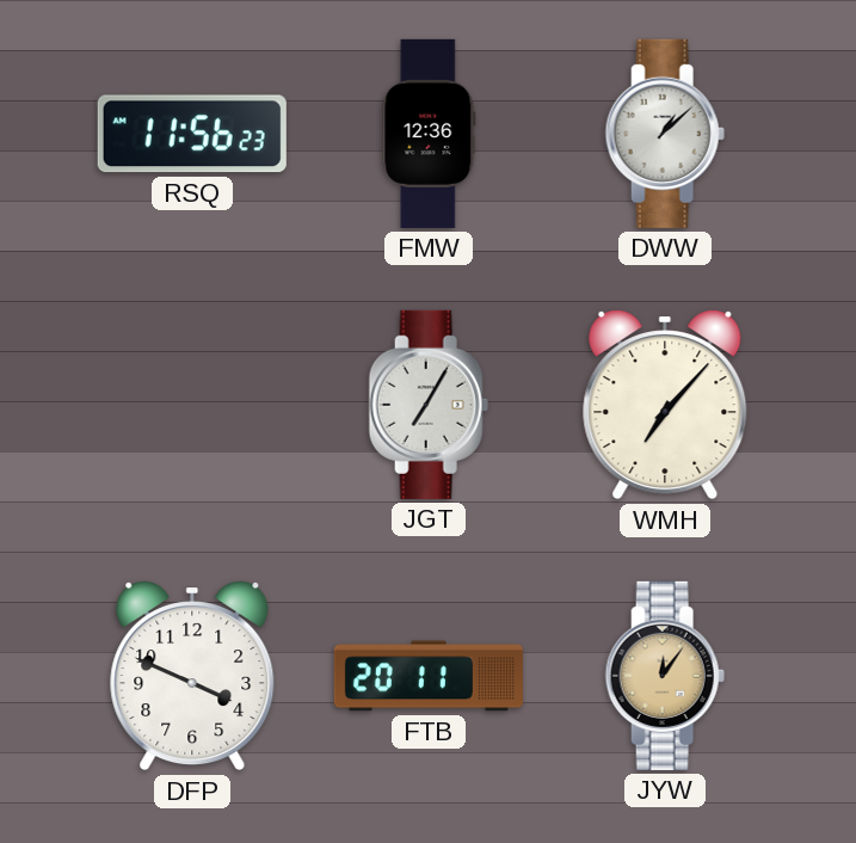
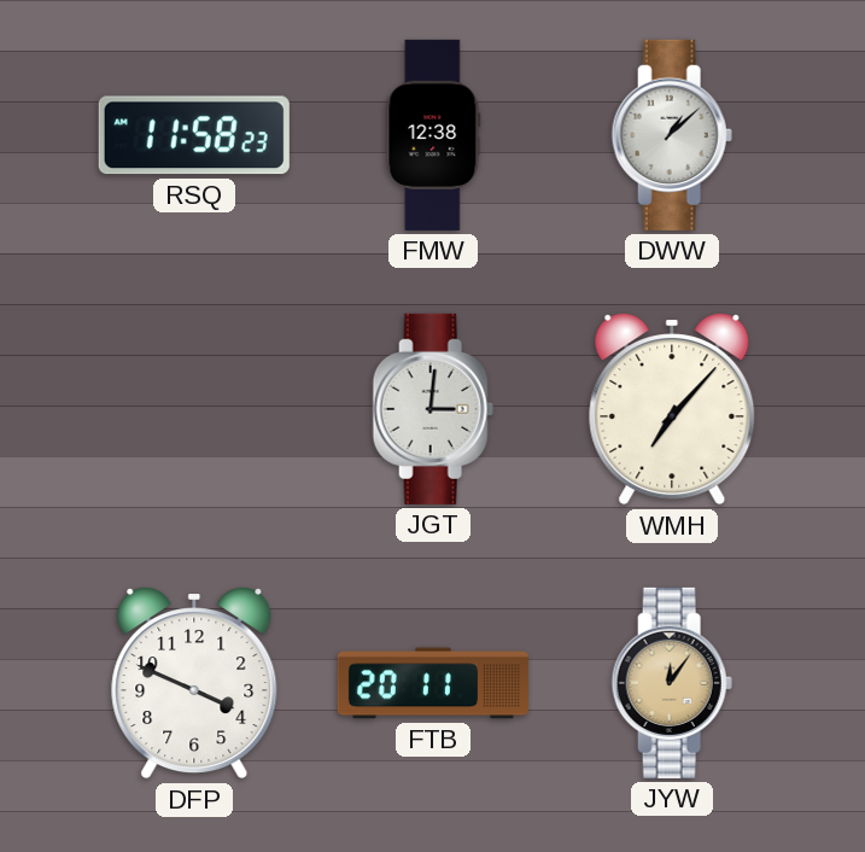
RSQ: 11:56 -> 11:58 (194, 135)
FMW: 12:36 -> 12:38 (433, 135)
JGT: 7:05 -> 3:01 (433, 409)
